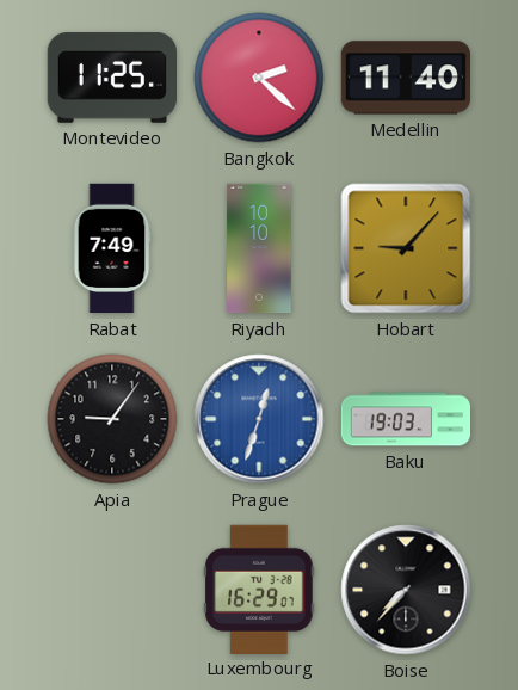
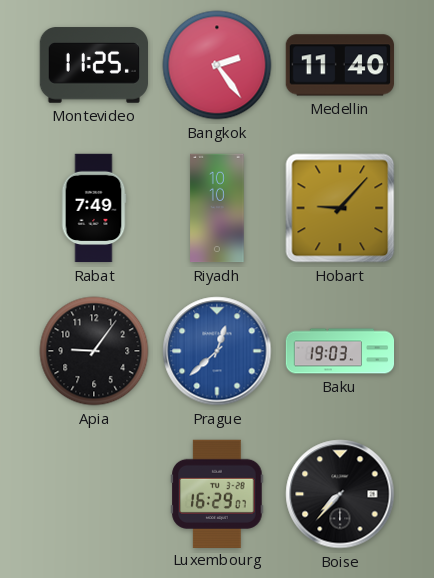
Bangkok: 2:22 -> 2:24 (217, 65)
Prague: 12:33 -> 12:38 (217, 351)
